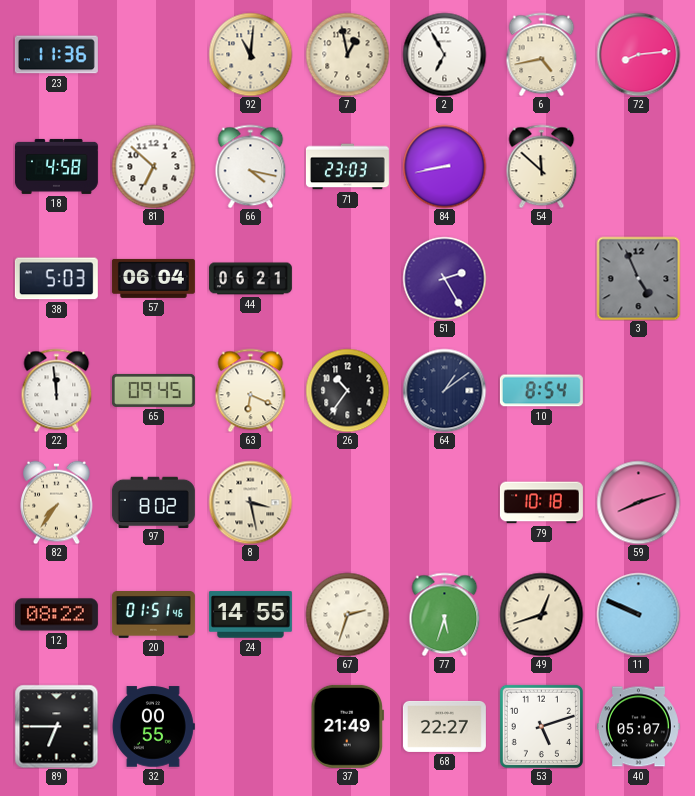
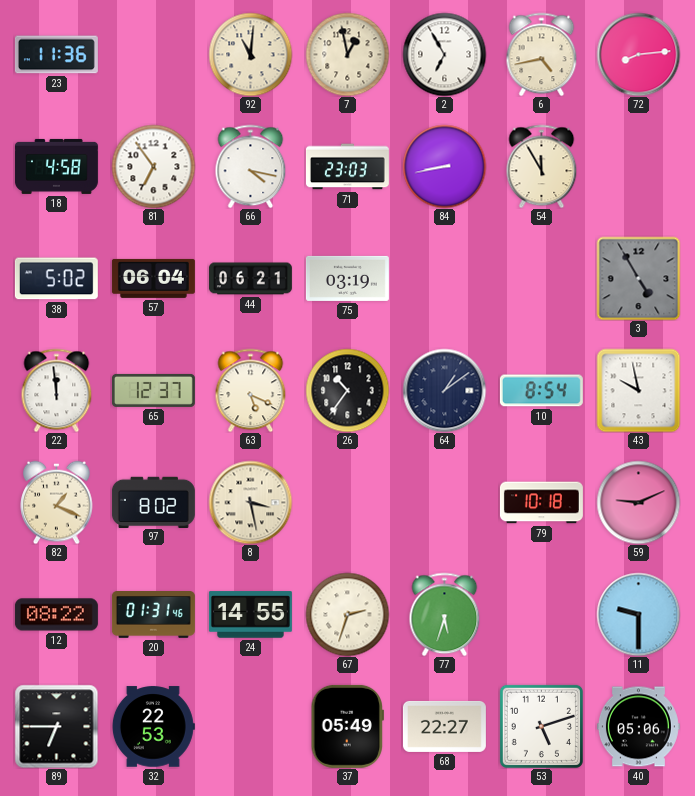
81: 6:52 -> 6:54 (153, 166)
54: 11:52 -> 11:55 (542, 166)
38: 5:03 -> 5:02 (56, 279)
75: none -> 03:19 (347, 278)
51: 2:25 -> none (444, 278)
3: 4:56 -> 4:55 (638, 278)
65: 09:45 -> 12:37 (153, 390)
63: 6:19 -> 5:19 (251, 390)
43: none -> 9:58 (638, 390)
82: 7:36 -> 1:19 (57, 502)
59: 8:12 -> 9:11 (638, 502)
20: 01:51 -> 01:31 (153, 615)
49: 12:42 -> none (541, 614)
11: 9:49 -> 9:30 (638, 614)
32: 00:55 -> 22:53 (153, 727)
37: 21:49 -> 05:49 (347, 726)
40: 05:07 -> 05:06 (638, 727)
